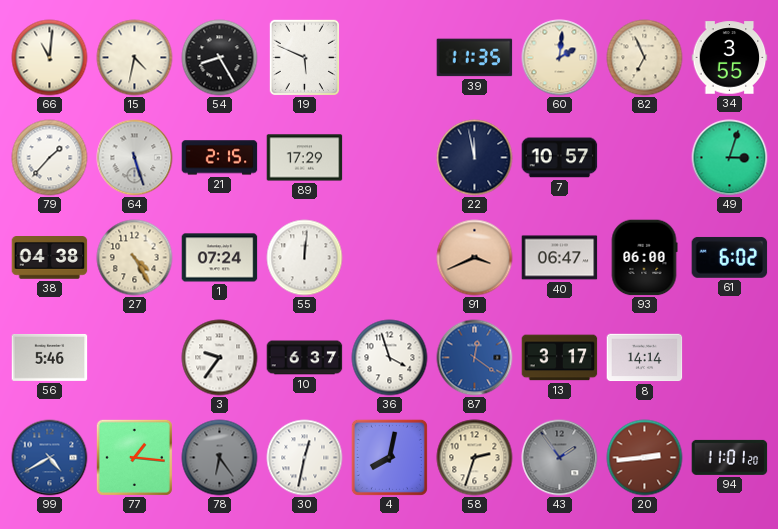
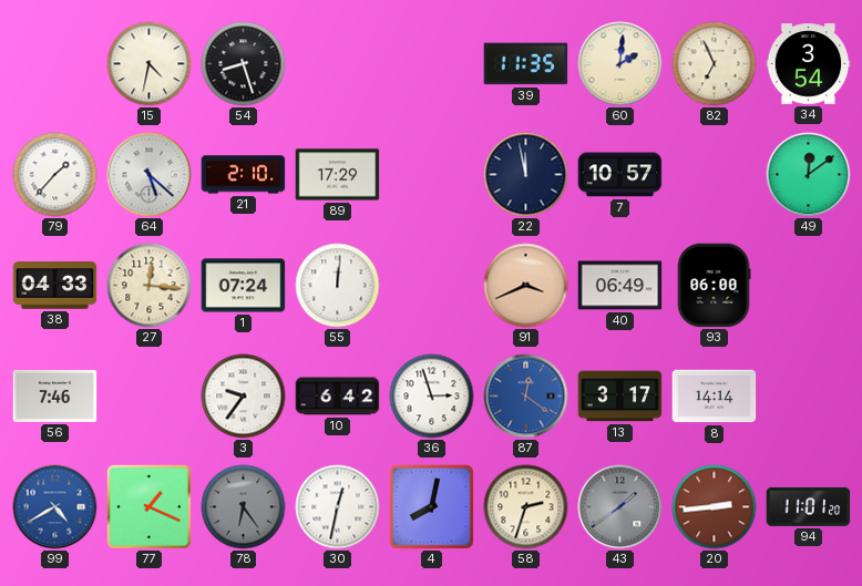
66: 11:01 -> none (50, 58)
54: 8:25 -> 8:27 (244, 64)
19: 5:49 -> none (304, 57)
34: 3:55 -> 3:54 (809, 64)
64: 5:27 -> 5:22 (150, 175)
21: 2:15 -> 2:10 (244, 175)
49: 3:03 -> 12:09 (809, 175)
38: 04:38 -> 04:33 (55, 286)
27: 4:25 -> 12:16 (150, 286)
40: 06:47 -> 06:49 (620, 286)
61: 6:02 -> none (730, 257)
56: 5:46 -> 7:46 (55, 395)
10: 6:37 -> 6:42 (338, 397)
36: 3:57 -> 2:57 (432, 397)
77: 1:16 -> 1:19 (148, 506)
43: 1:54 -> 1:39 (620, 507)
